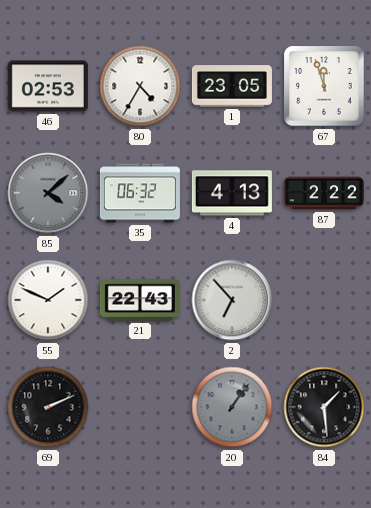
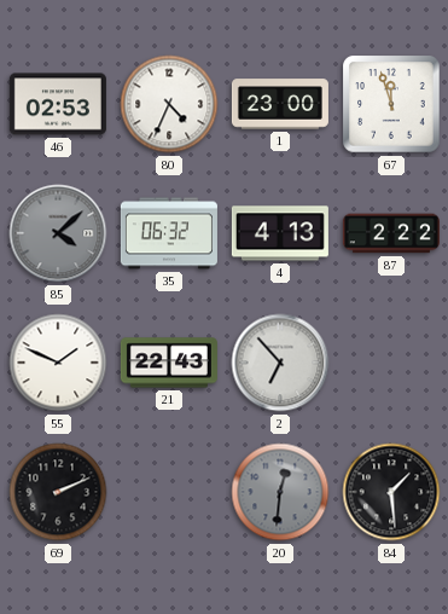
80: 4:35 -> 4:34 (169, 104)
1: 23:05 -> 23:00 (280, 104)
20: 1:06 -> 12:31 (280, 492)
